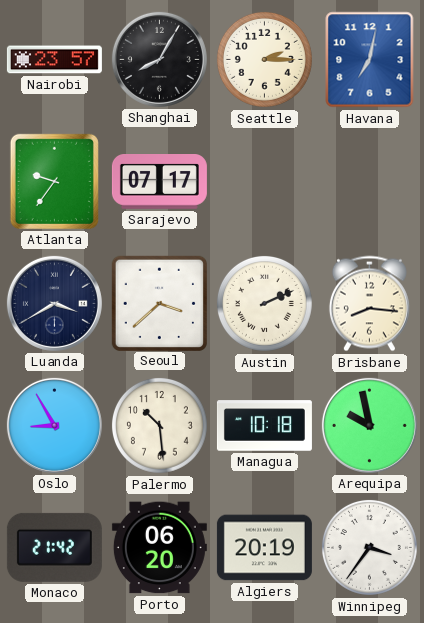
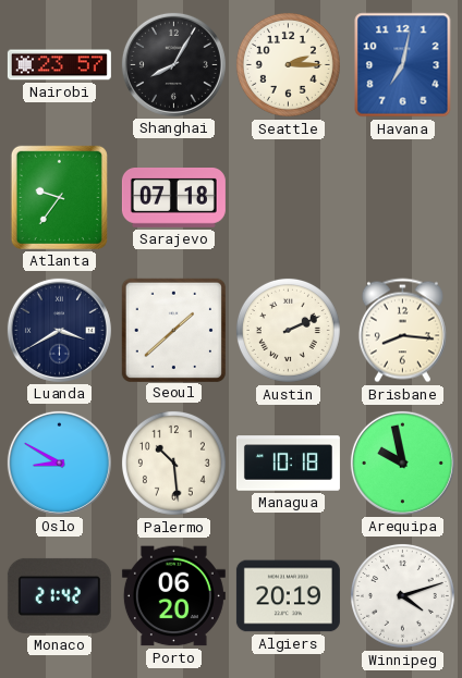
Sarajevo: 07:17 -> 07:18 (173, 198)
Seoul: 3:38 -> 1:38 (173, 330)
Oslo: 8:55 -> 8:50 (59, 463)
Winnipeg: 3:36 -> 4:12 (402, 595)
